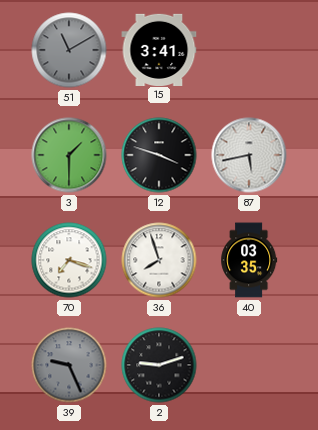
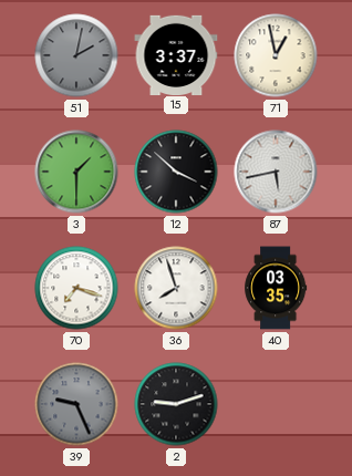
51: 11:10 -> 2:02 (76, 55)
15: 3:41 -> 3:37 (176, 54)
71: none -> 12:58 (276, 55)
12: 3:48 -> 3:52 (176, 172)
